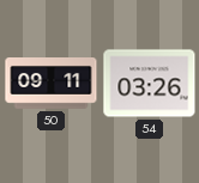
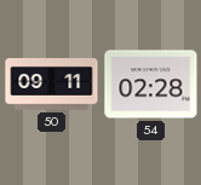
54: 03:26 -> 02:28 (151, 85)
